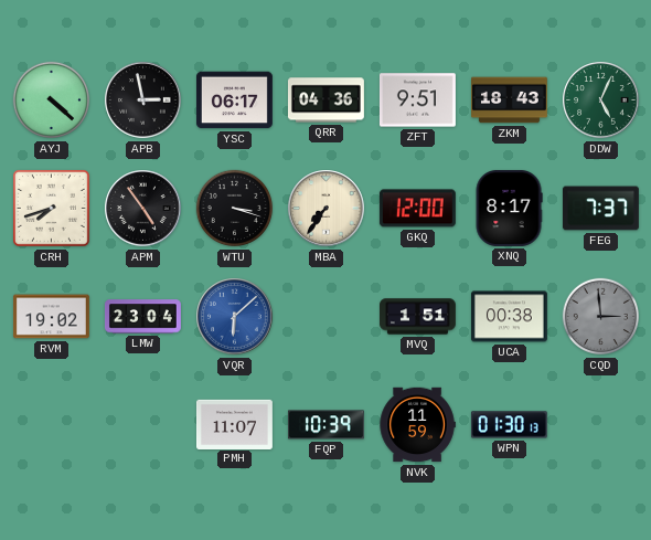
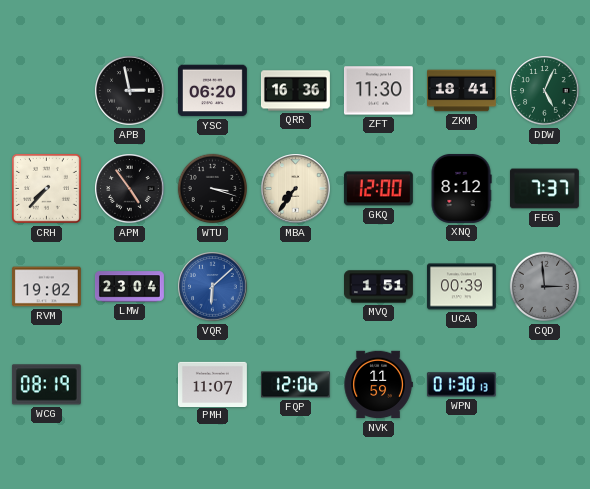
AYJ: 4:22 -> none (52, 100)
YSC: 06:17 -> 06:20 (212, 91)
QRR: 04:36 -> 16:36 (295, 91)
ZFT: 9:51 -> 11:30 (378, 91)
ZKM: 18:43 -> 18:41 (462, 91)
CRH: 7:42 -> 7:37 (46, 188)
XNQ: 8:17 -> 8:12 (461, 188)
UCA: 00:38 -> 00:39 (461, 287)
WCG: none -> 08:19 (46, 385)
FQP: 10:39 -> 12:06 (295, 385)
